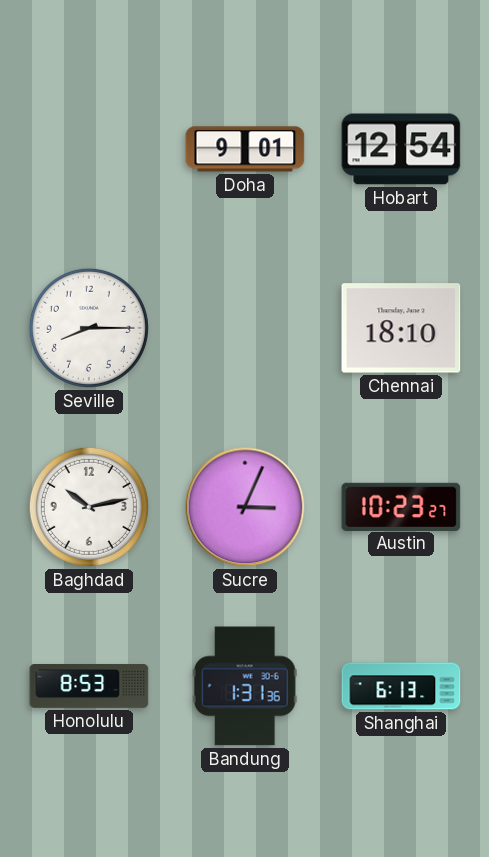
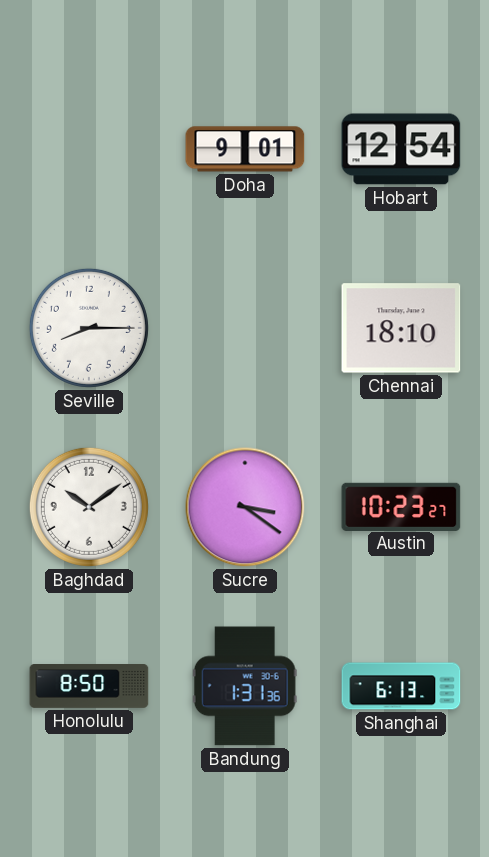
Baghdad: 10:13 -> 10:09 (89, 507)
Sucre: 3:04 -> 3:21 (245, 507)
Honolulu: 8:53 -> 8:50 (89, 687)
